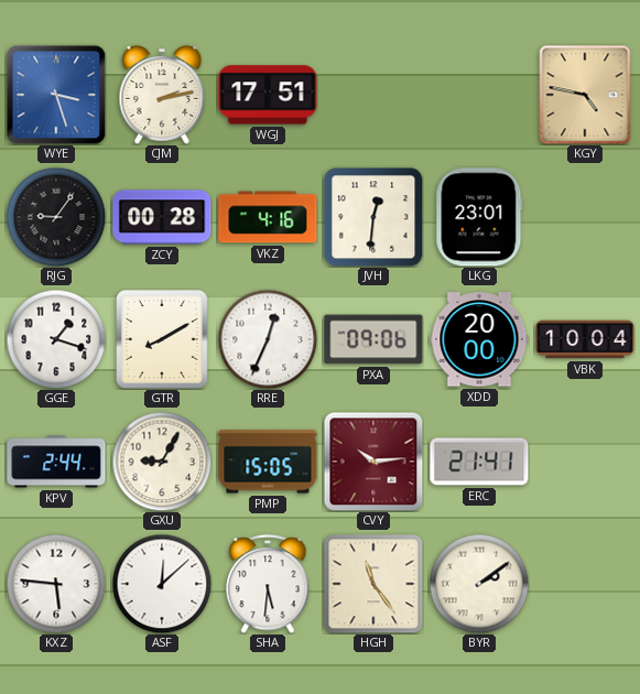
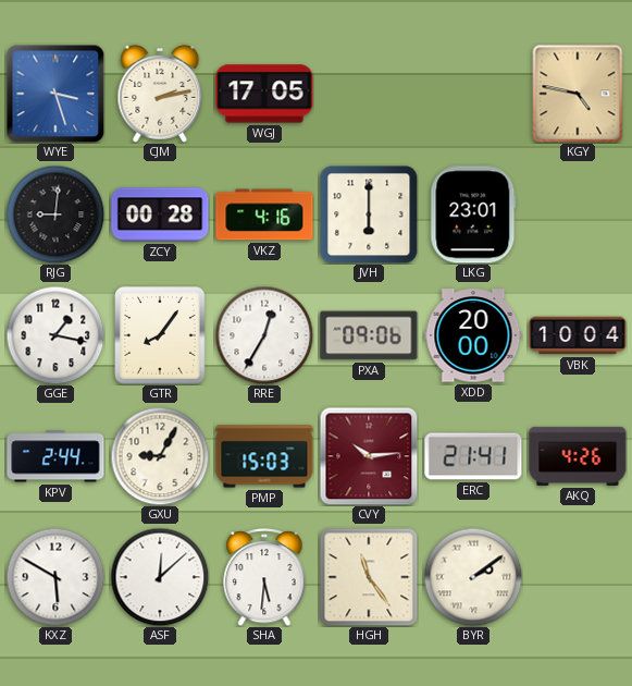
WGJ: 17:51 -> 17:05 (264, 94)
RJG: 9:06 -> 9:01 (55, 215)
JVH: 12:31 -> 6:00 (369, 215)
GGE: 1:18 -> 1:17 (55, 335)
GTR: 8:10 -> 8:06 (160, 335)
RRE: 12:34 -> 12:35 (264, 335)
PMP: 15:05 -> 15:03 (264, 456)
AKQ: none -> 4:26 (578, 456)
KXZ: 5:46 -> 5:50 (55, 577)
